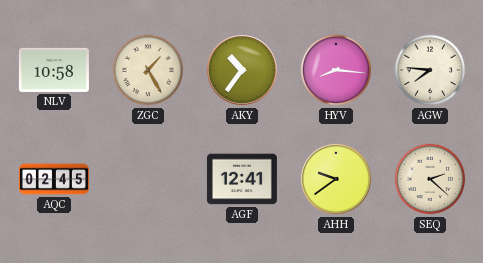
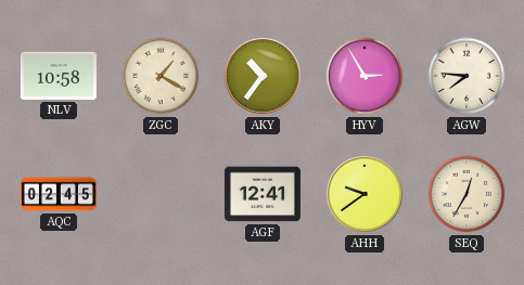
ZGC: 1:25 -> 1:20 (161, 76)
HYV: 8:16 -> 2:55 (365, 76)
SEQ: 2:22 -> 12:35 (467, 194)
